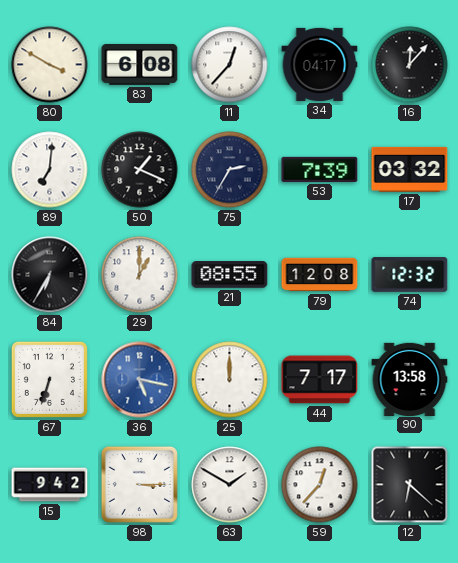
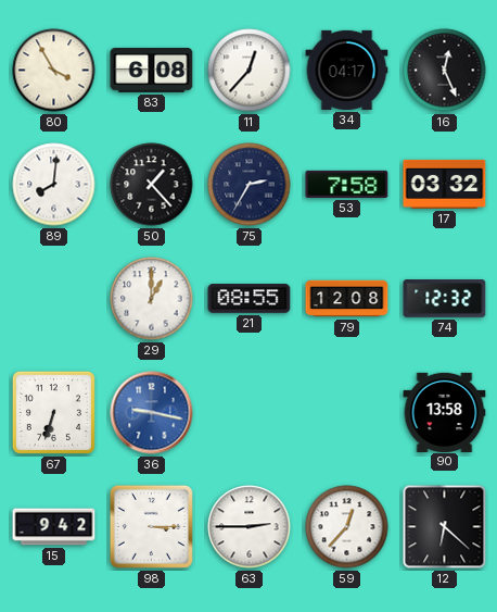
80: 3:50 -> 3:55 (54, 71)
16: 12:07 -> 12:26 (445, 71)
89: 7:01 -> 8:01 (54, 185)
50: 1:19 -> 1:23 (152, 185)
53: 7:39 -> 7:58 (347, 184)
84: 6:35 -> none (50, 275)
36: 5:17 -> 9:17 (152, 413)
25: 12:00 -> none (230, 380)
44: 7:17 -> none (320, 380)
63: 1:50 -> 2:45 (250, 527)
